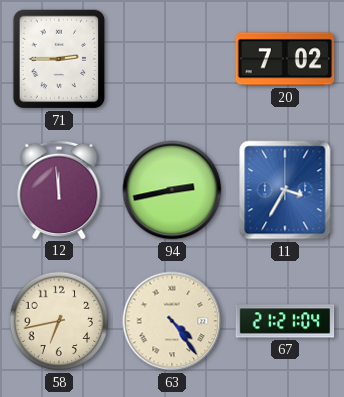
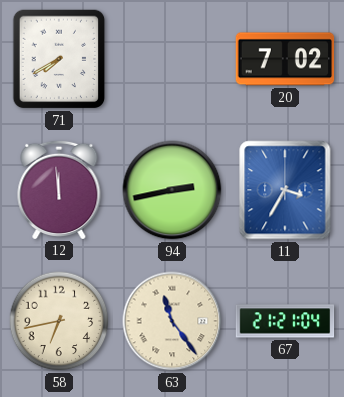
71: 2:45 -> 7:40 (59, 59)
63: 4:24 -> 11:24 (172, 321)
